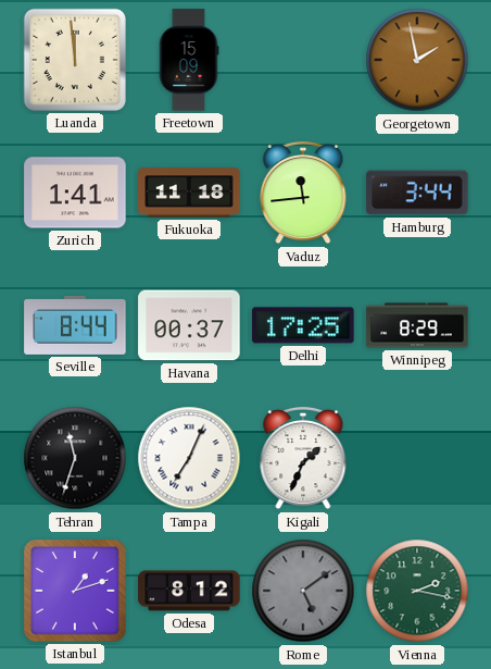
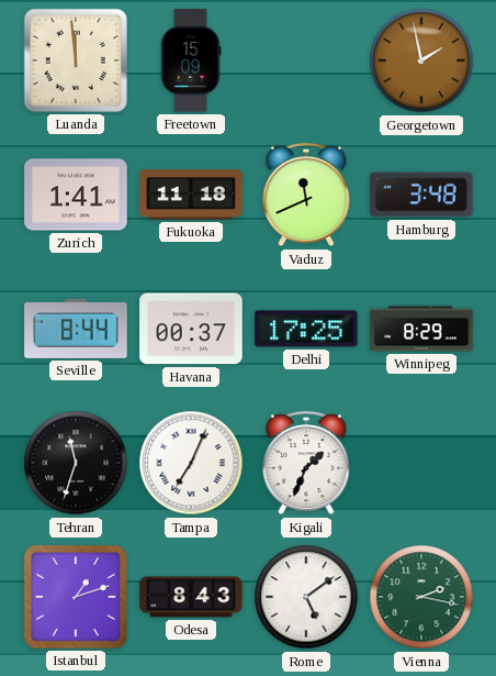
Vaduz: 11:44 -> 11:41 (306, 195)
Hamburg: 3:44 -> 3:48 (421, 195)
Odesa: 8:12 -> 8:43 (191, 597)
Rome dial: grey -> white (306, 597)
